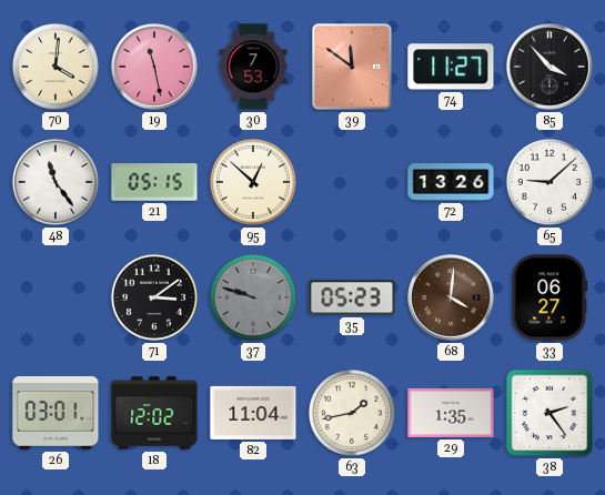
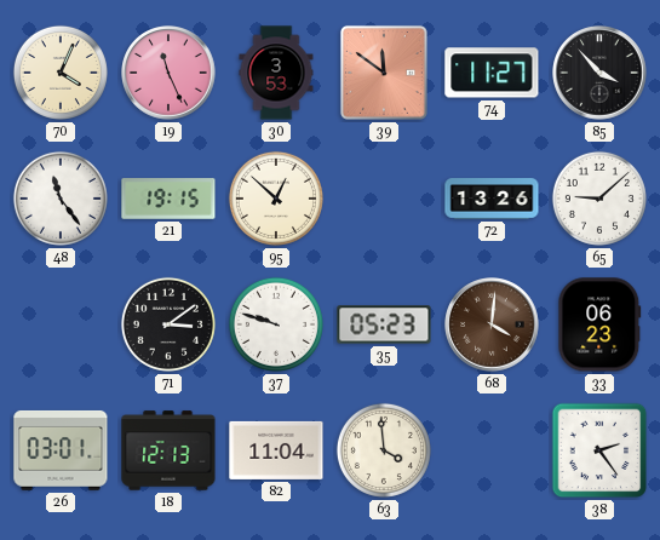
70: 4:01 -> 4:04 (61, 73)
19: 11:28 -> 11:26 (168, 73)
30: 7:53 -> 3:53 (276, 73)
21: 05:15 -> 19:15 (168, 199)
37 dial: grey -> white (276, 324)
33: 06:27 -> 06:23 (599, 324)
18: 12:02 -> 12:13 (168, 450)
63: 1:43 -> 3:59 (384, 450)
29: 1:35 -> none (451, 413)
